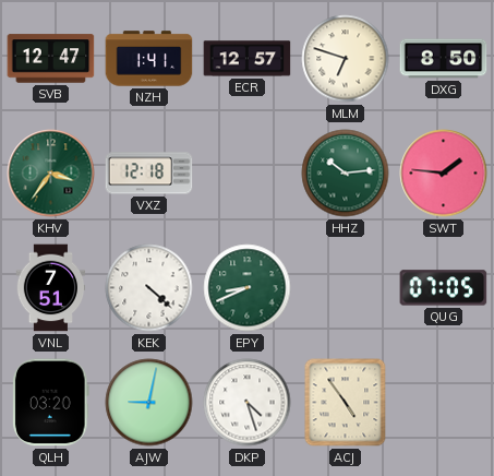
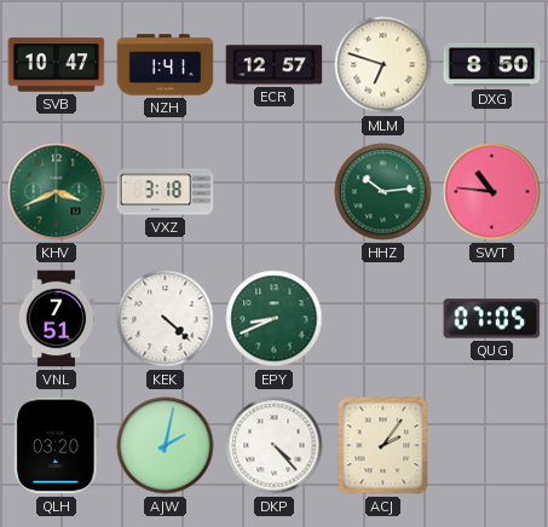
SVB: 12:47 -> 10:47 (57, 65)
KHV: 3:36 -> 3:41 (57, 192)
VXZ: 12:18 -> 3:18 (166, 192)
SWT: 1:46 -> 10:46 (492, 192)
AJW: 9:02 -> 2:02 (166, 446)
DKP: 4:27 -> 4:23 (275, 446)
ACJ: 4:54 -> 2:06 (383, 446)
